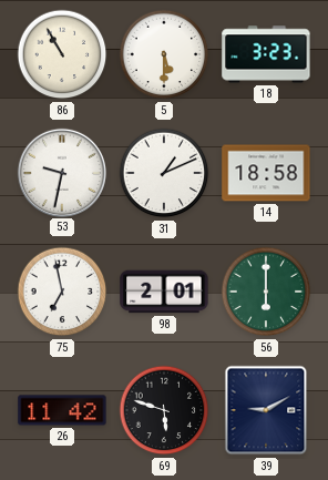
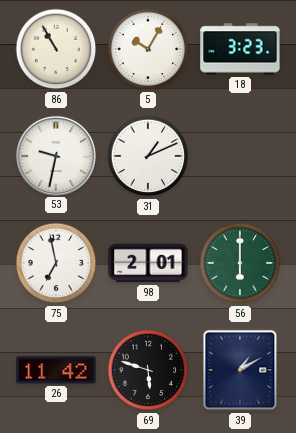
5: 5:30 -> 10:05 (148, 49)
14: 18:58 -> none (266, 173)
39: 9:10 -> 1:10 (240, 370)
